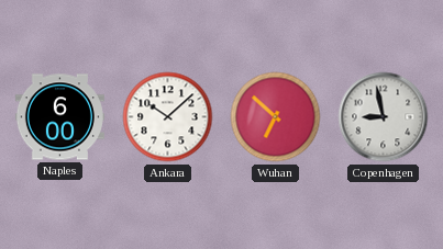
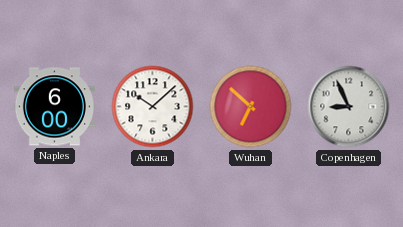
Copenhagen: 8:58 -> 8:56 (349, 107)
